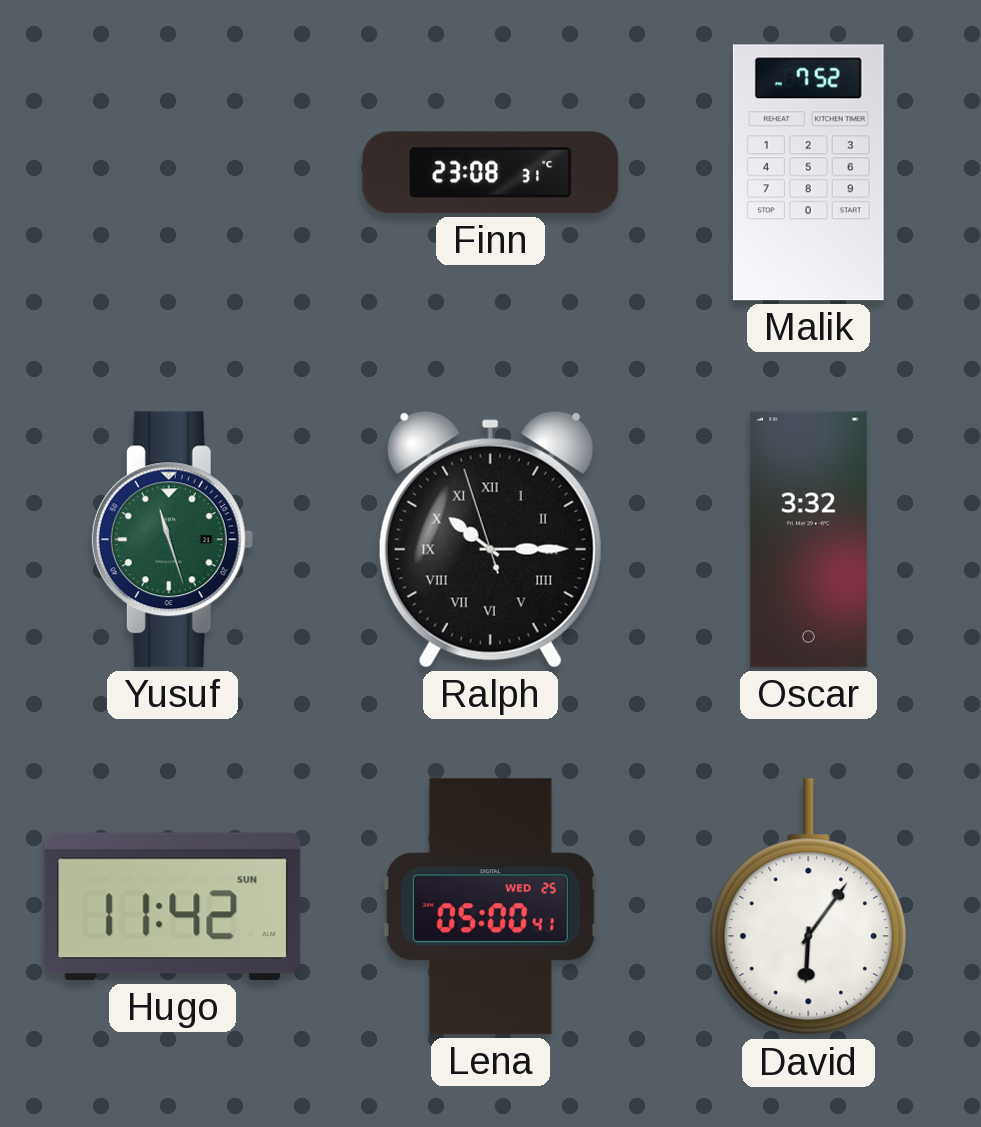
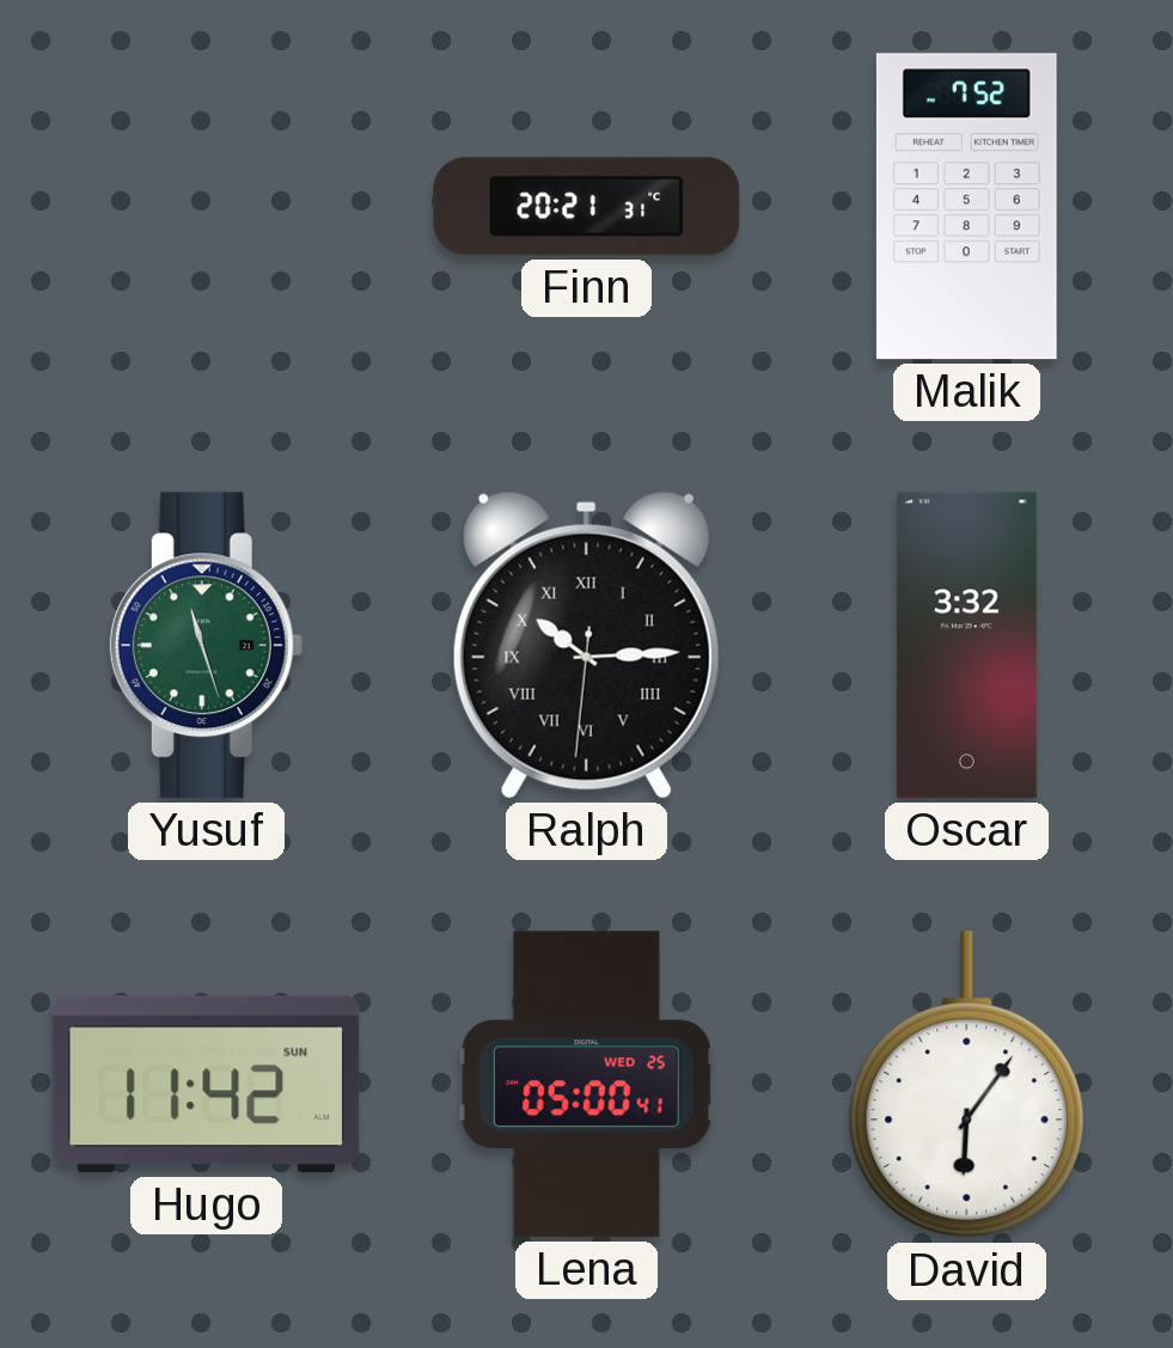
Finn: 23:08 -> 20:21 (587, 207)
Ralph: 10:14:57 -> 10:14:31 (586, 645)
